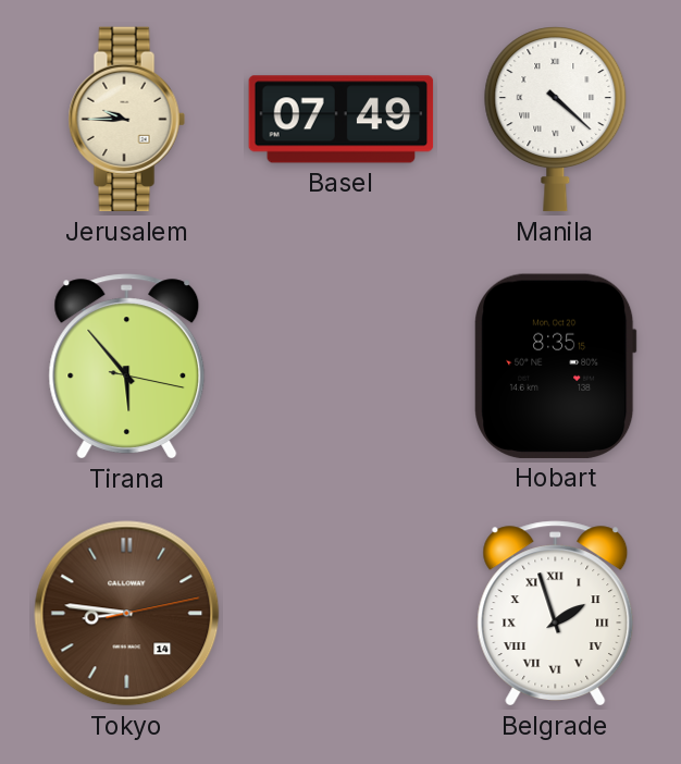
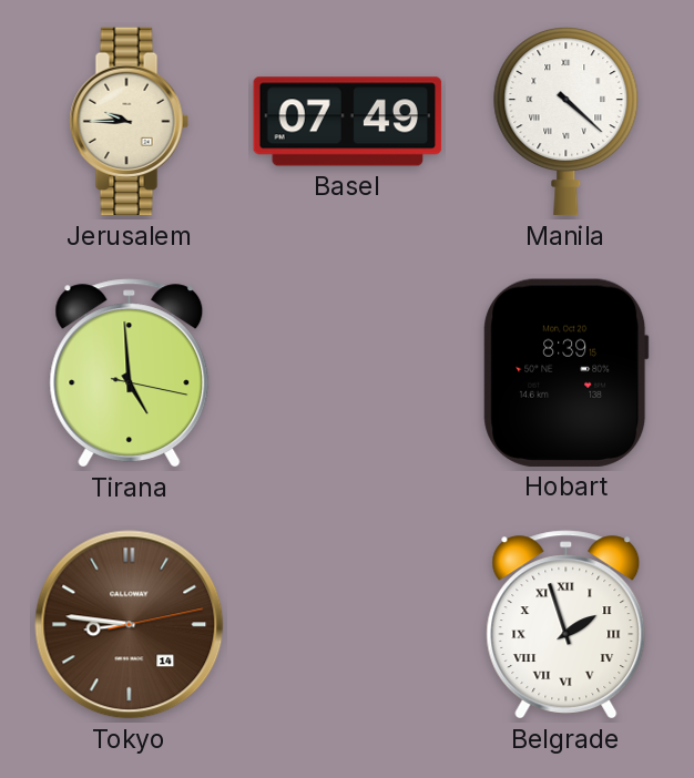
Tirana: 5:53 -> 4:59 (130, 373)
Hobart: 8:35 -> 8:39 (567, 372)
